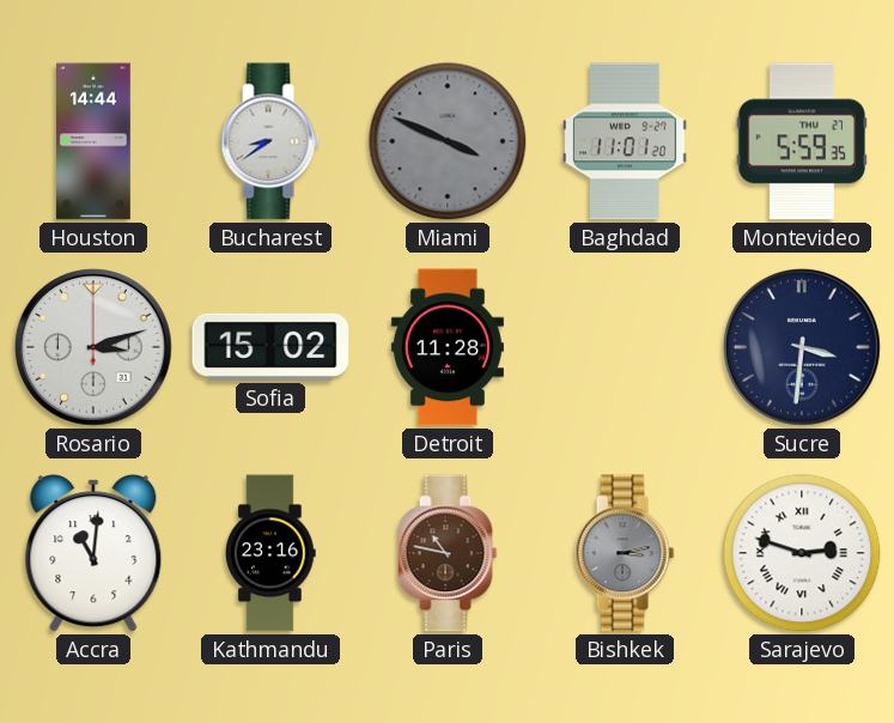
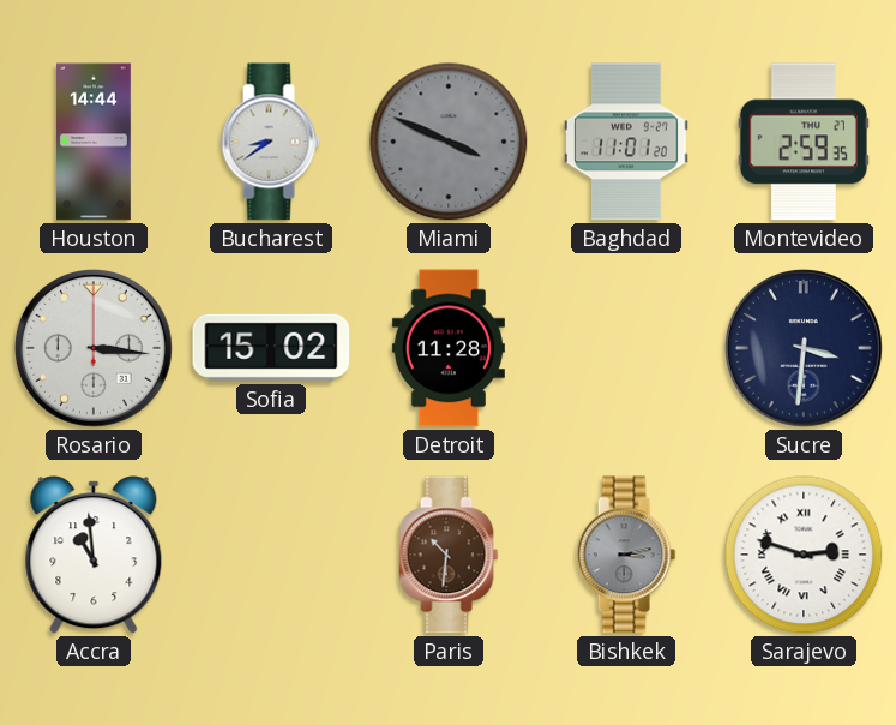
Montevideo: 5:59 -> 2:59 (804, 142)
Rosario: 3:12 -> 3:16 (95, 349)
Accra: 11:01 -> 10:59 (94, 555)
Kathmandu: 23:16 -> none (270, 553)
Paris: 10:47 -> 10:31 (449, 555)
